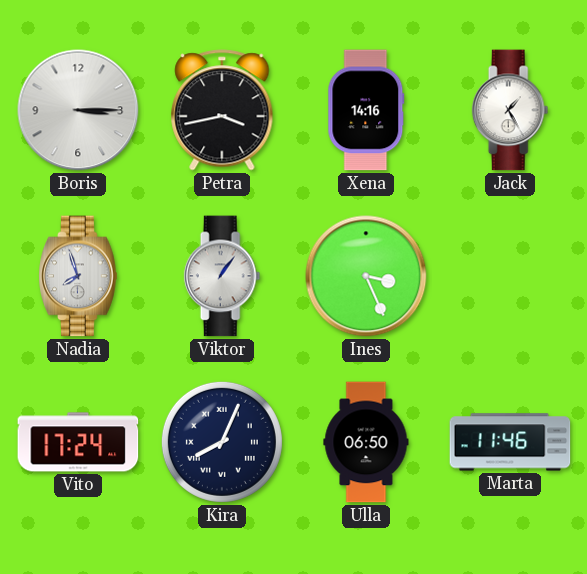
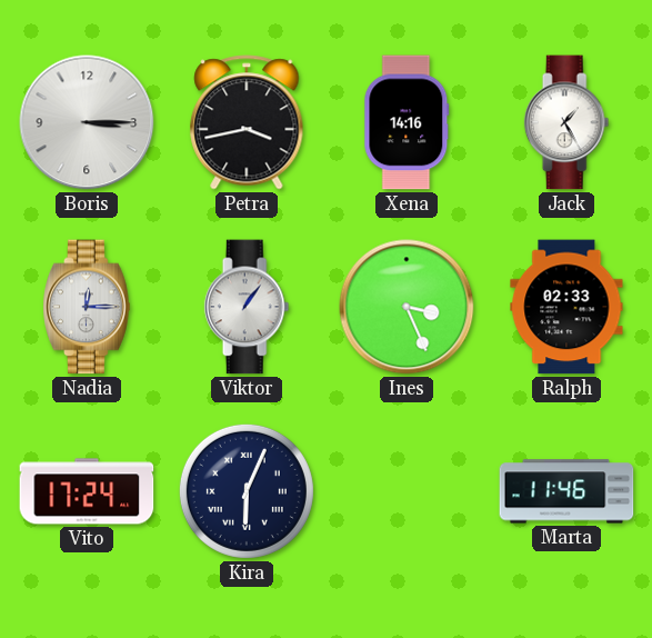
Nadia: 7:57 -> 12:15 (87, 307)
Ralph: none -> 02:33 (566, 307)
Kira: 8:04 -> 6:04 (247, 491)
Ulla: 06:50 -> none (366, 442)
